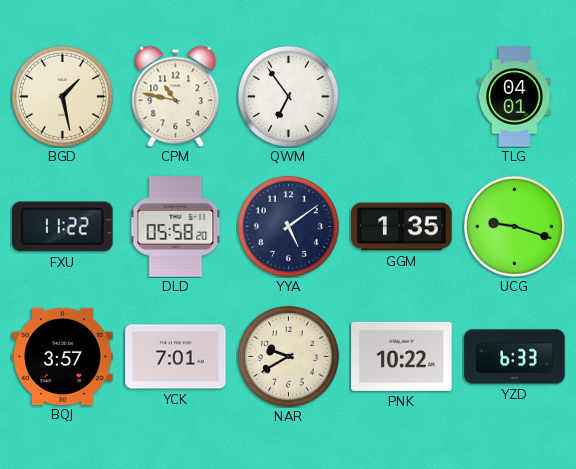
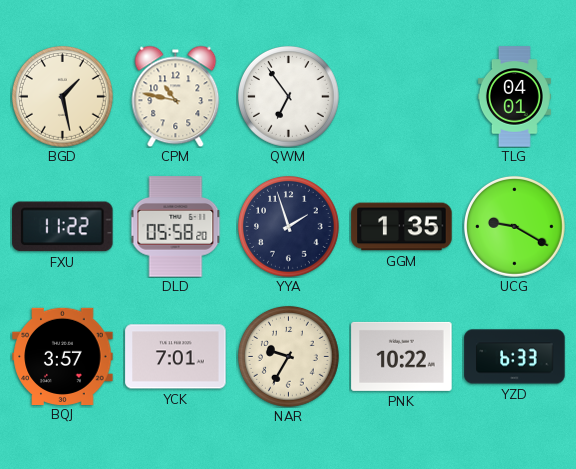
YYA: 5:09 -> 1:57 (289, 227)
UCG: 9:18 -> 9:20 (515, 227)
NAR: 9:40 -> 9:35 (289, 357)
